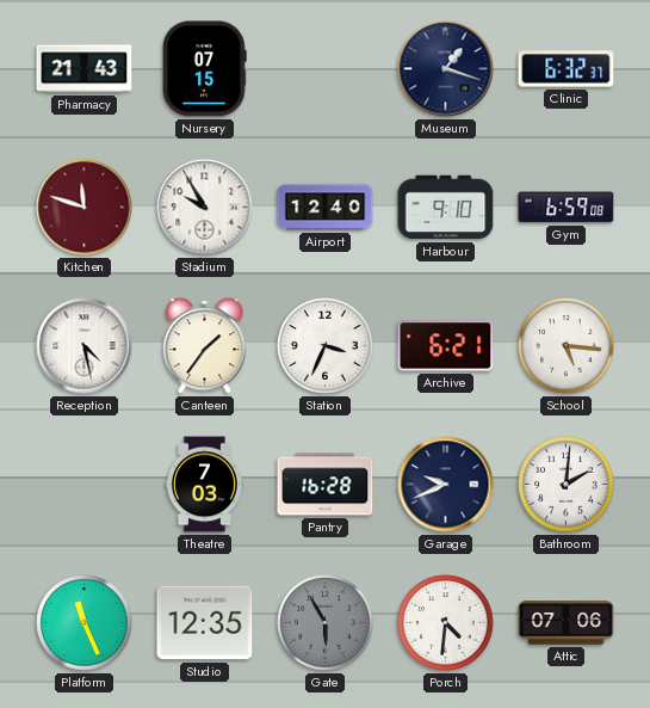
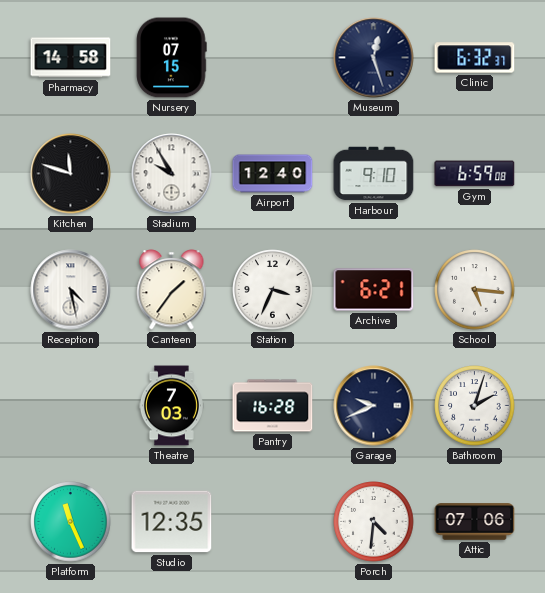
Pharmacy: 21:43 -> 14:58 (71, 58)
Museum: 1:18 -> 12:27 (374, 58)
Kitchen dial: burgundy -> black (71, 174)
Bathroom: 2:01 -> 2:03 (475, 406)
Gate: 5:55 -> none (326, 623)
